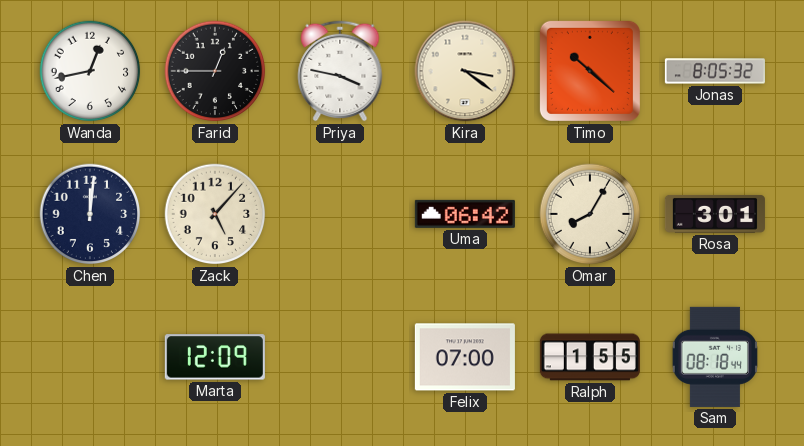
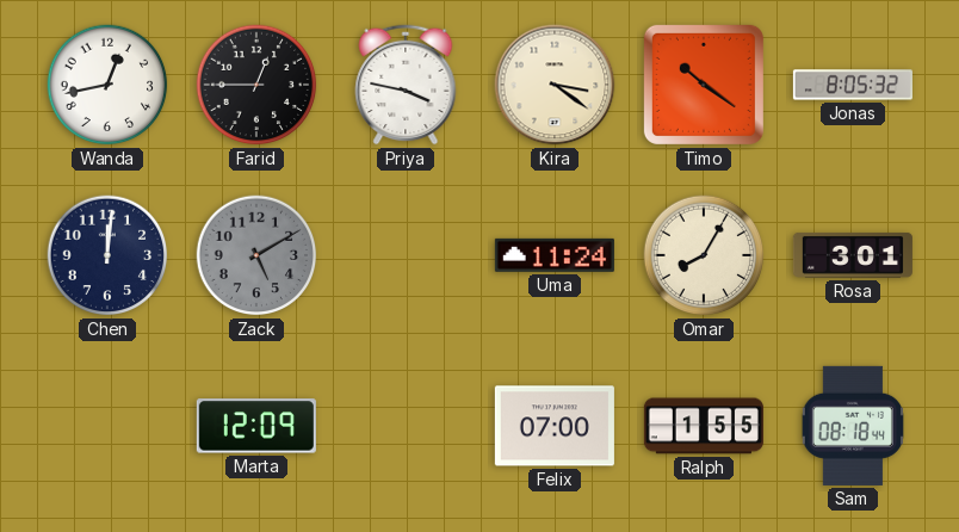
Timo: 10:22 -> 10:21 (704, 85)
Zack: 5:07 -> 5:10 (256, 255)
Zack dial: cream -> grey (256, 255)
Uma: 06:42 -> 11:24 (555, 255)
